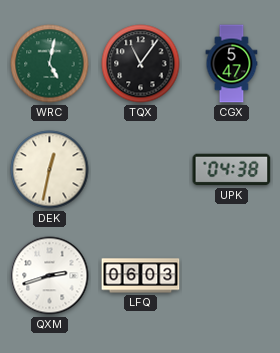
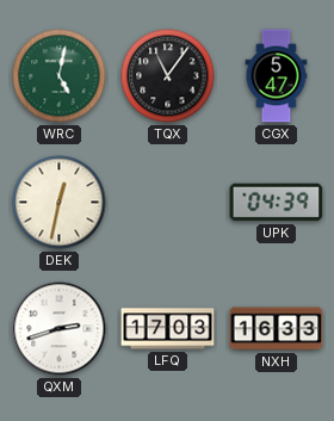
UPK: 04:38 -> 04:39 (277, 203)
LFQ: 06:03 -> 17:03 (168, 329)
NXH: none -> 16:33 (277, 329)
